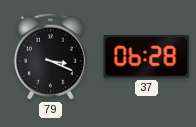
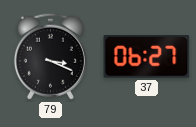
37: 06:28 -> 06:27 (147, 57)
